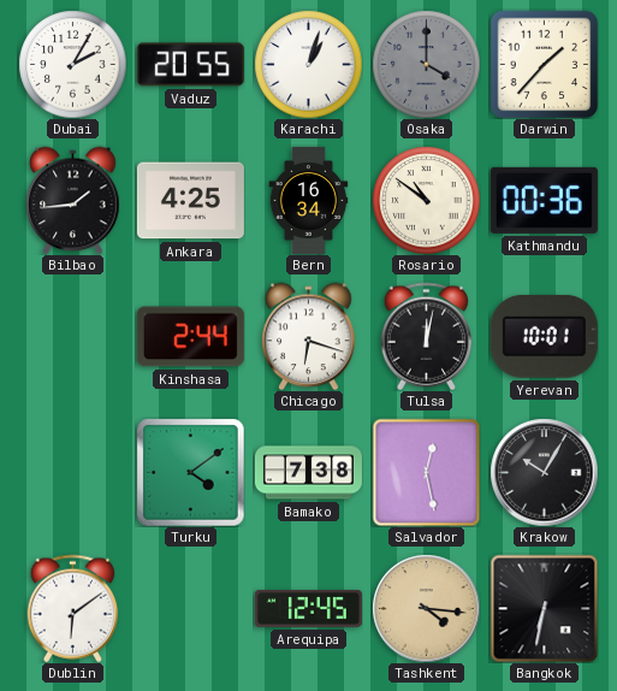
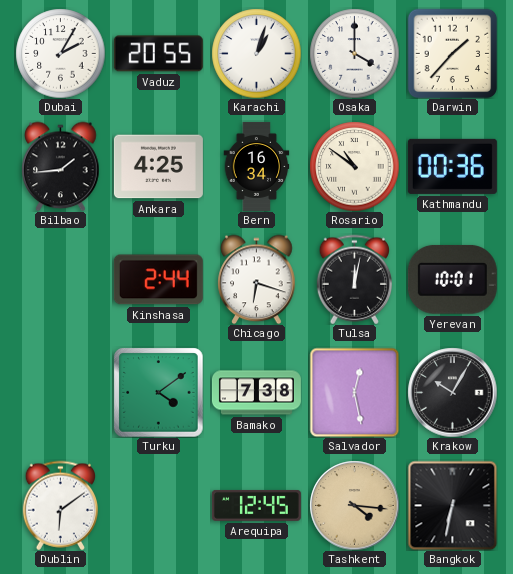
Osaka dial: grey -> white (354, 53)
